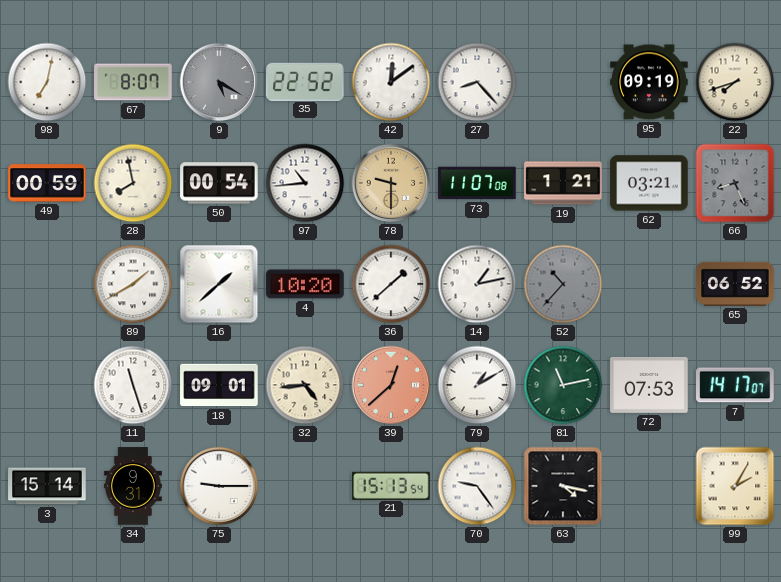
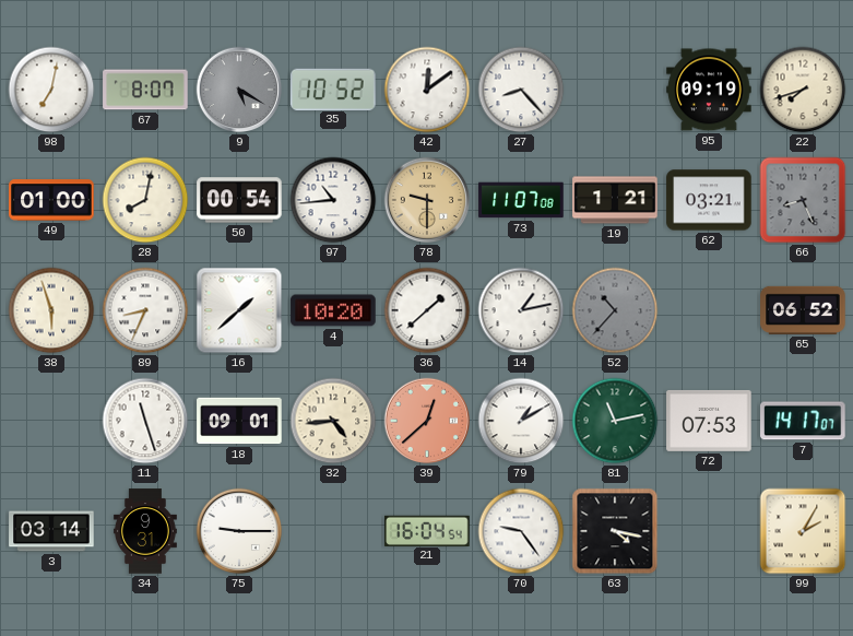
35: 22:52 -> 10:52 (334, 89)
49: 00:59 -> 01:00 (51, 200)
28: 7:58 -> 8:02 (145, 200)
38: none -> 5:57 (51, 310)
89: 1:40 -> 8:34 (145, 310)
3: 15:14 -> 03:14 (51, 531)
21: 15:13 -> 16:04 (427, 530)
